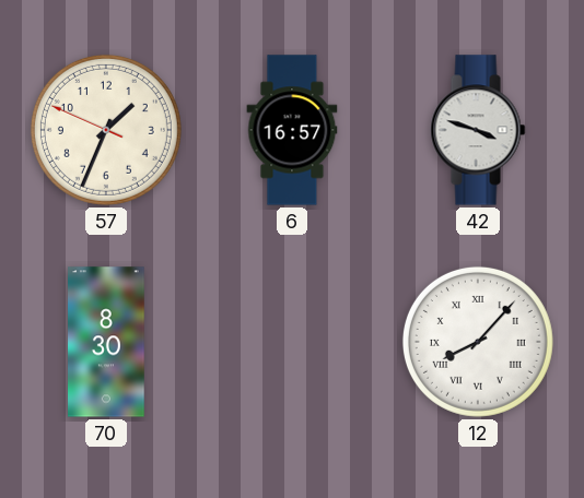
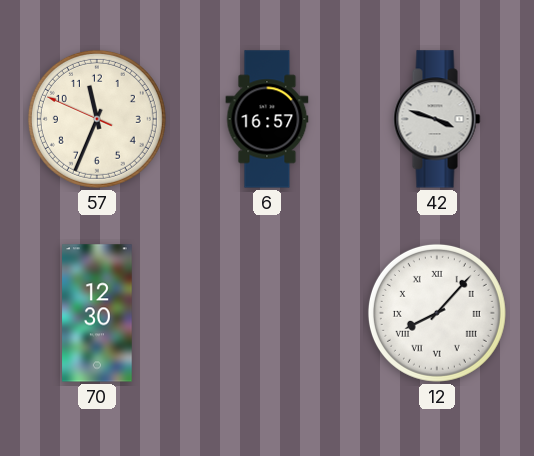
57: 1:33 -> 11:33 (97, 119)
70: 8:30 -> 12:30 (97, 313)
